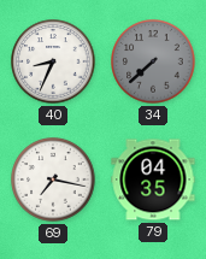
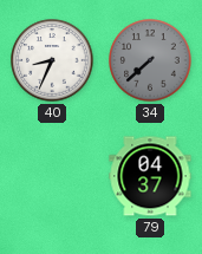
69: 7:17 -> none (53, 179)
79: 04:35 -> 04:37 (150, 176)
